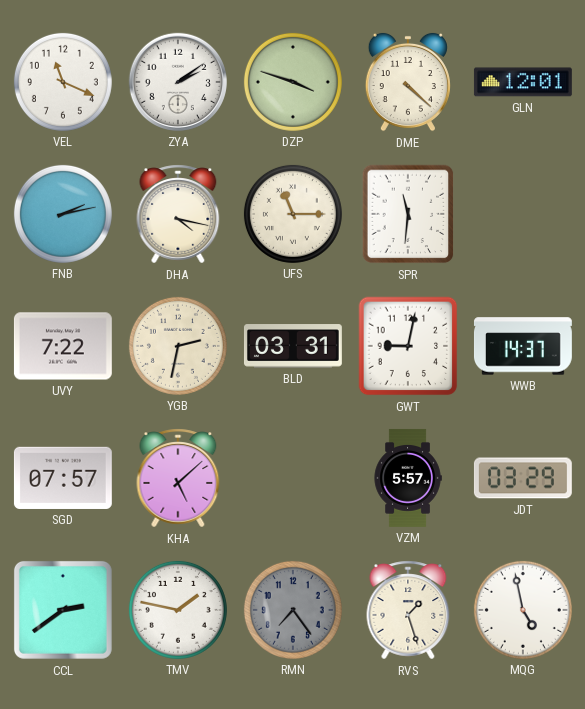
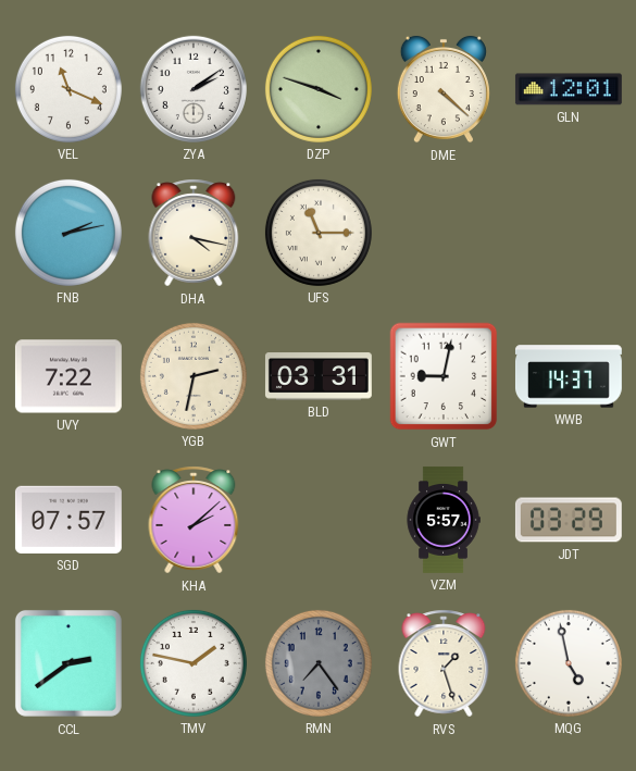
SPR: 11:31 -> none (408, 214)
KHA: 5:08 -> 2:08 (194, 520)
